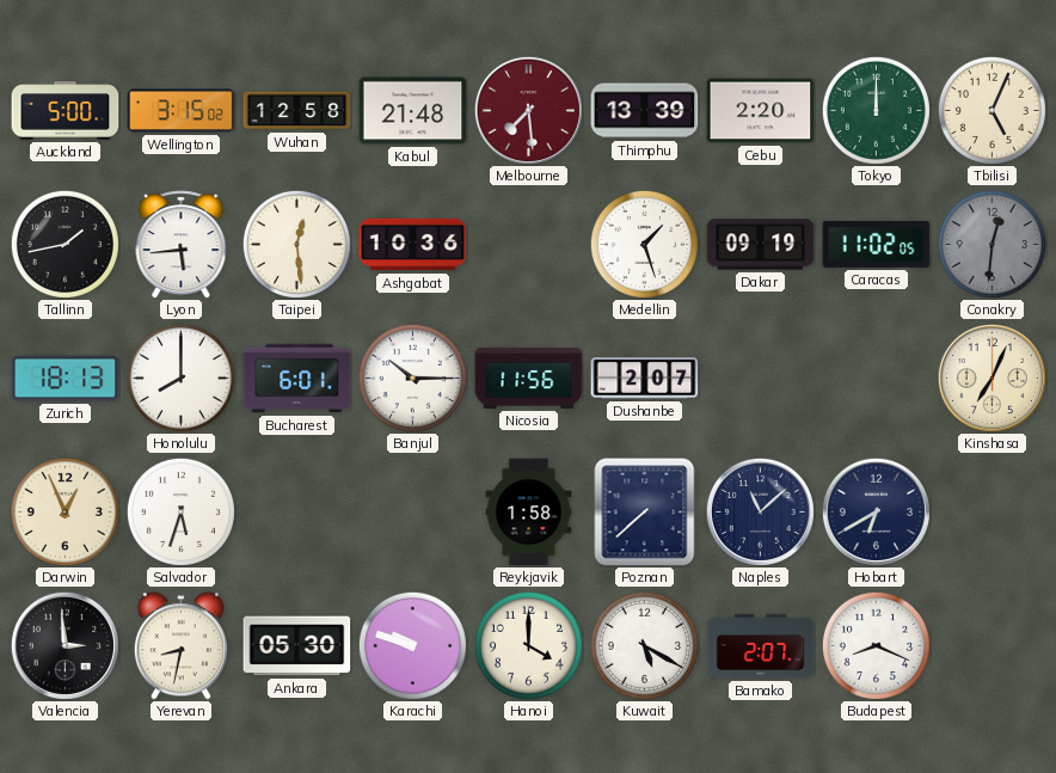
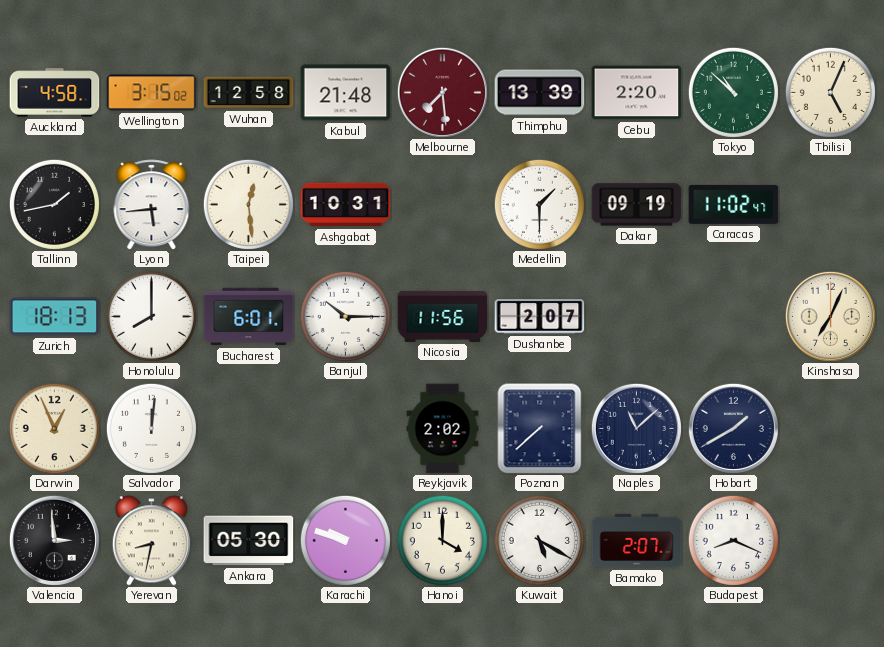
Auckland: 5:00 -> 4:58 (55, 93)
Tokyo: 12:00 -> 10:52 (733, 92)
Ashgabat: 10:36 -> 10:31 (346, 205)
Medellin: 1:27 -> 1:30 (539, 204)
Caracas: 11:02:05 -> 11:02:47 (734, 204)
Conakry: 12:31 -> none (991, 244)
Salvador: 5:33 -> 12:01 (151, 428)
Reykjavik: 1:58 -> 2:02 (443, 429)
Hobart: 6:40 -> 1:40 (733, 428)
